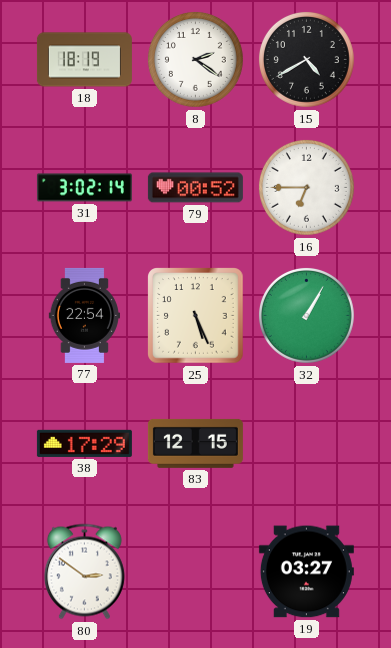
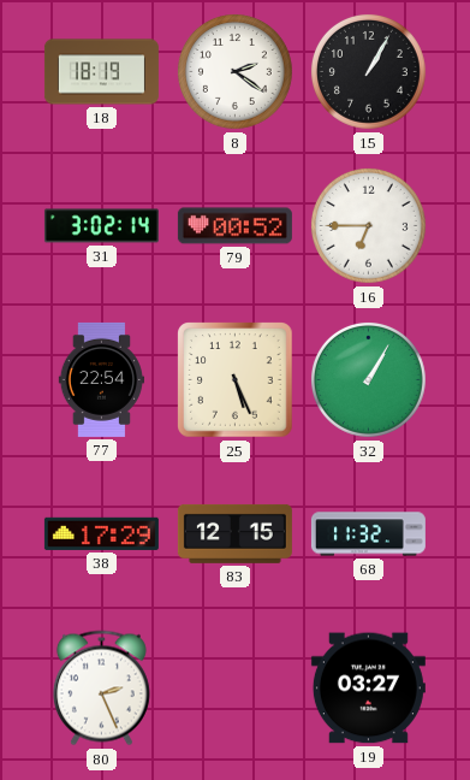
15: 4:40 -> 1:05 (368, 71)
68: none -> 11:32 (368, 534)
80: 2:51 -> 2:26 (101, 689)
